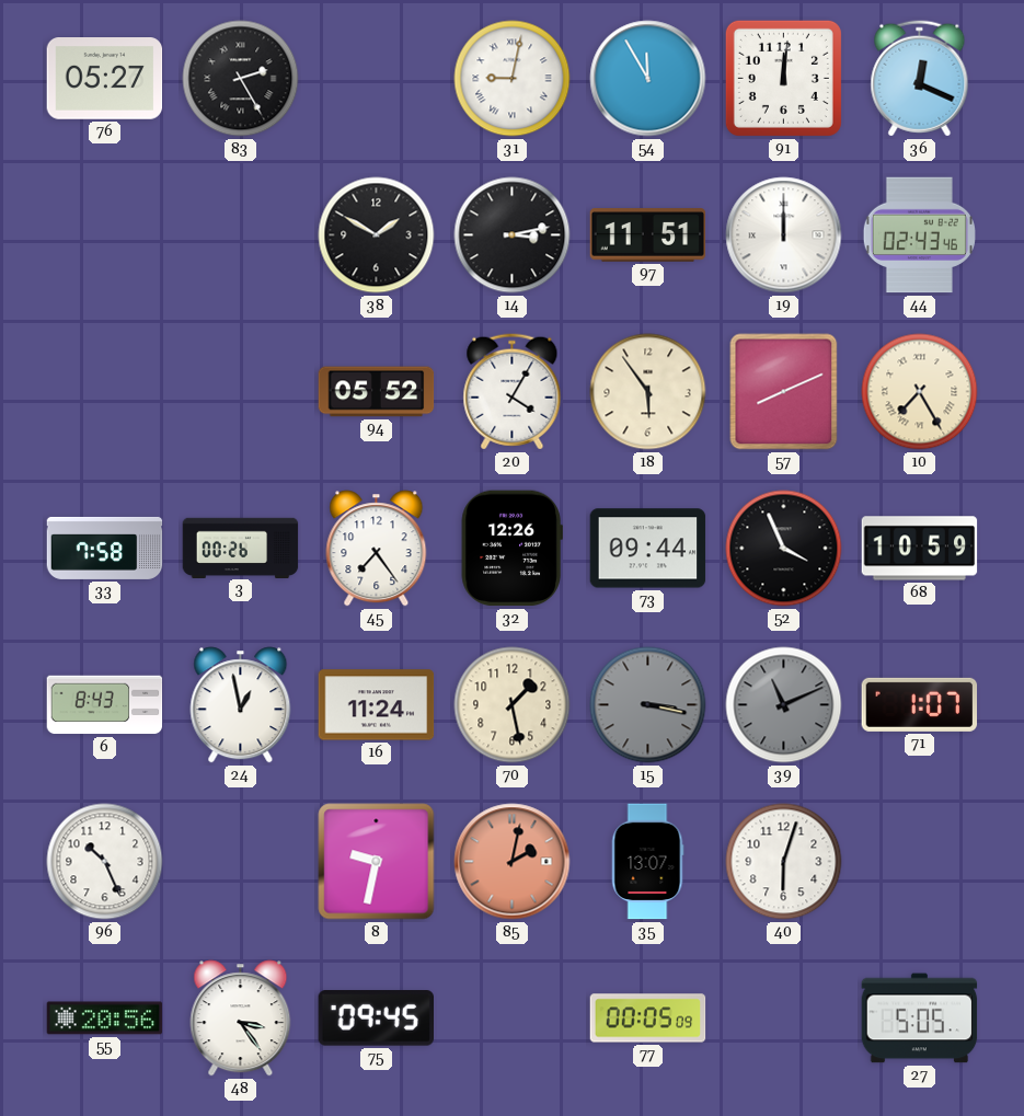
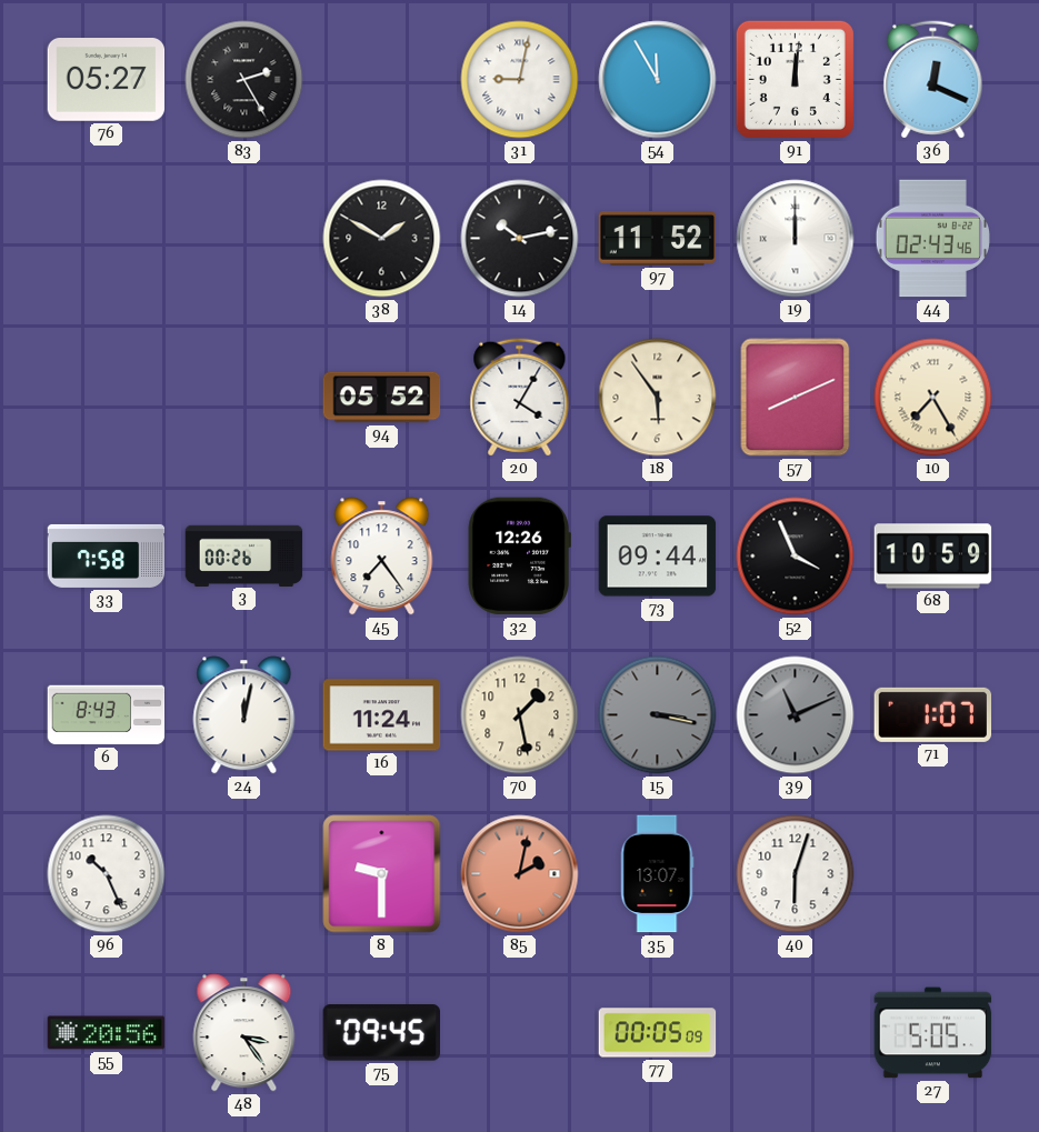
14: 3:13 -> 10:13 (520, 239)
97: 11:51 -> 11:52 (658, 239)
24: 12:58 -> 12:02 (244, 715)
8: 9:32 -> 9:30 (382, 874)
